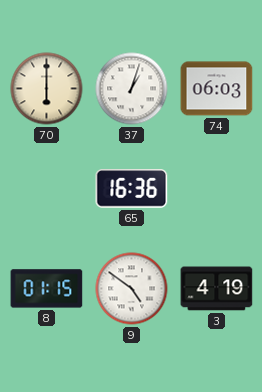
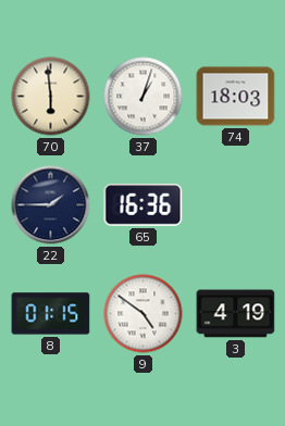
70: 6:00 -> 5:59 (51, 97)
74: 06:03 -> 18:03 (236, 97)
22: none -> 1:45 (51, 205)
